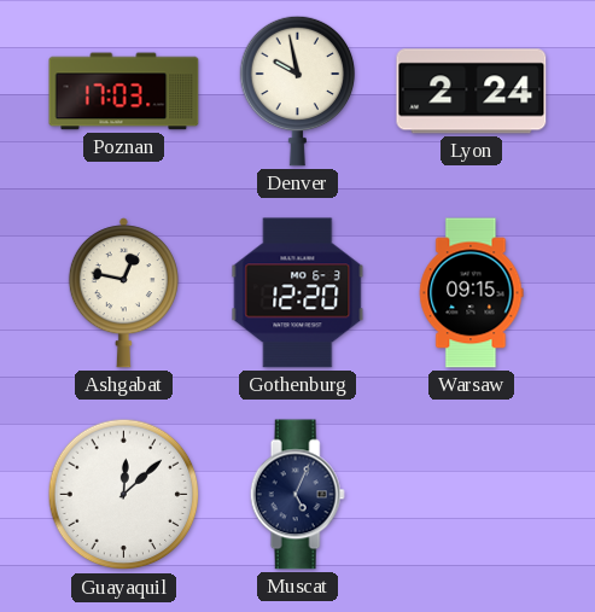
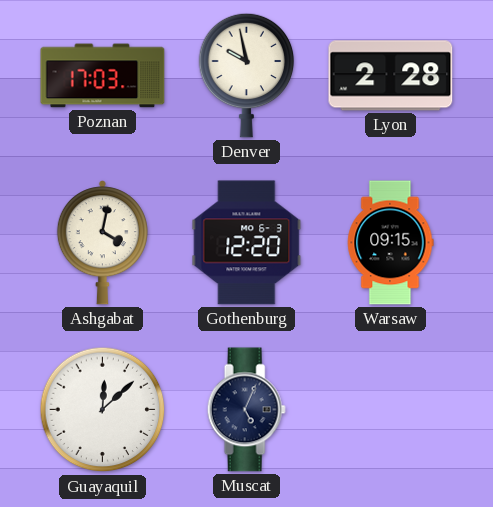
Lyon: 2:24 -> 2:28 (391, 76)
Ashgabat: 12:47 -> 4:02 (102, 243)
